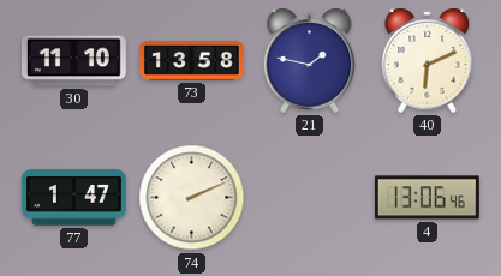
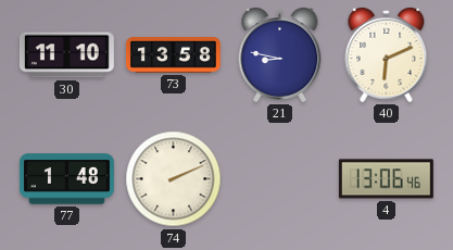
21: 1:47 -> 8:47 (280, 54)
77: 1:47 -> 1:48 (66, 179)
